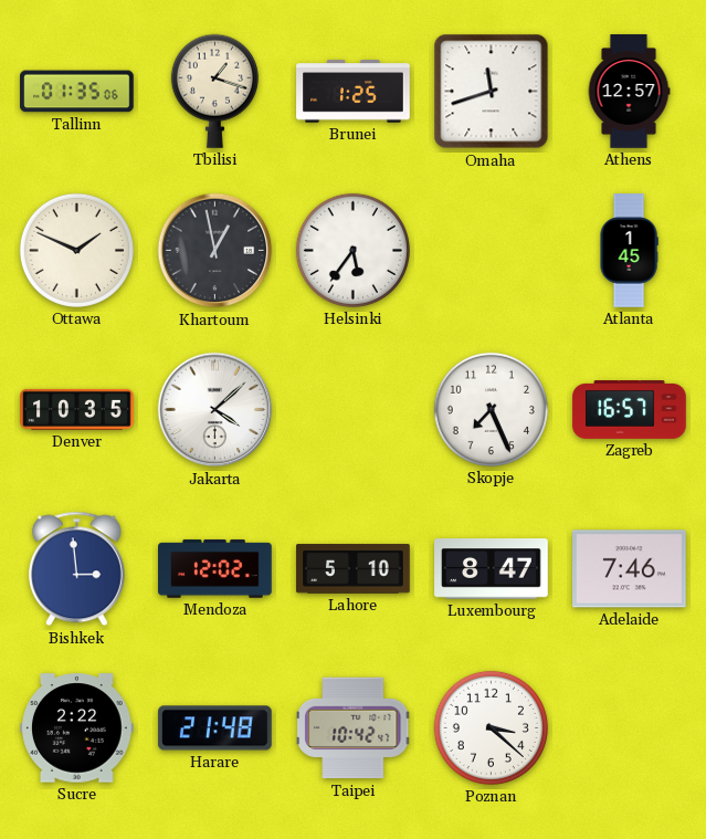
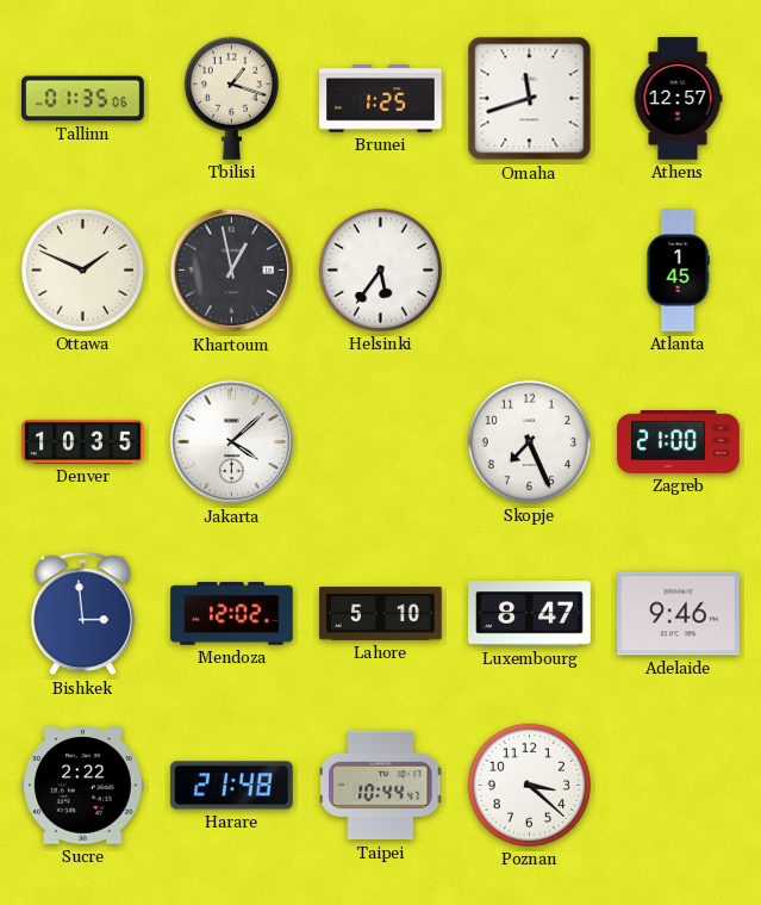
Zagreb: 16:57 -> 21:00 (679, 442)
Adelaide: 7:46 -> 9:46 (679, 614)
Taipei: 10:42 -> 10:44 (381, 786)
